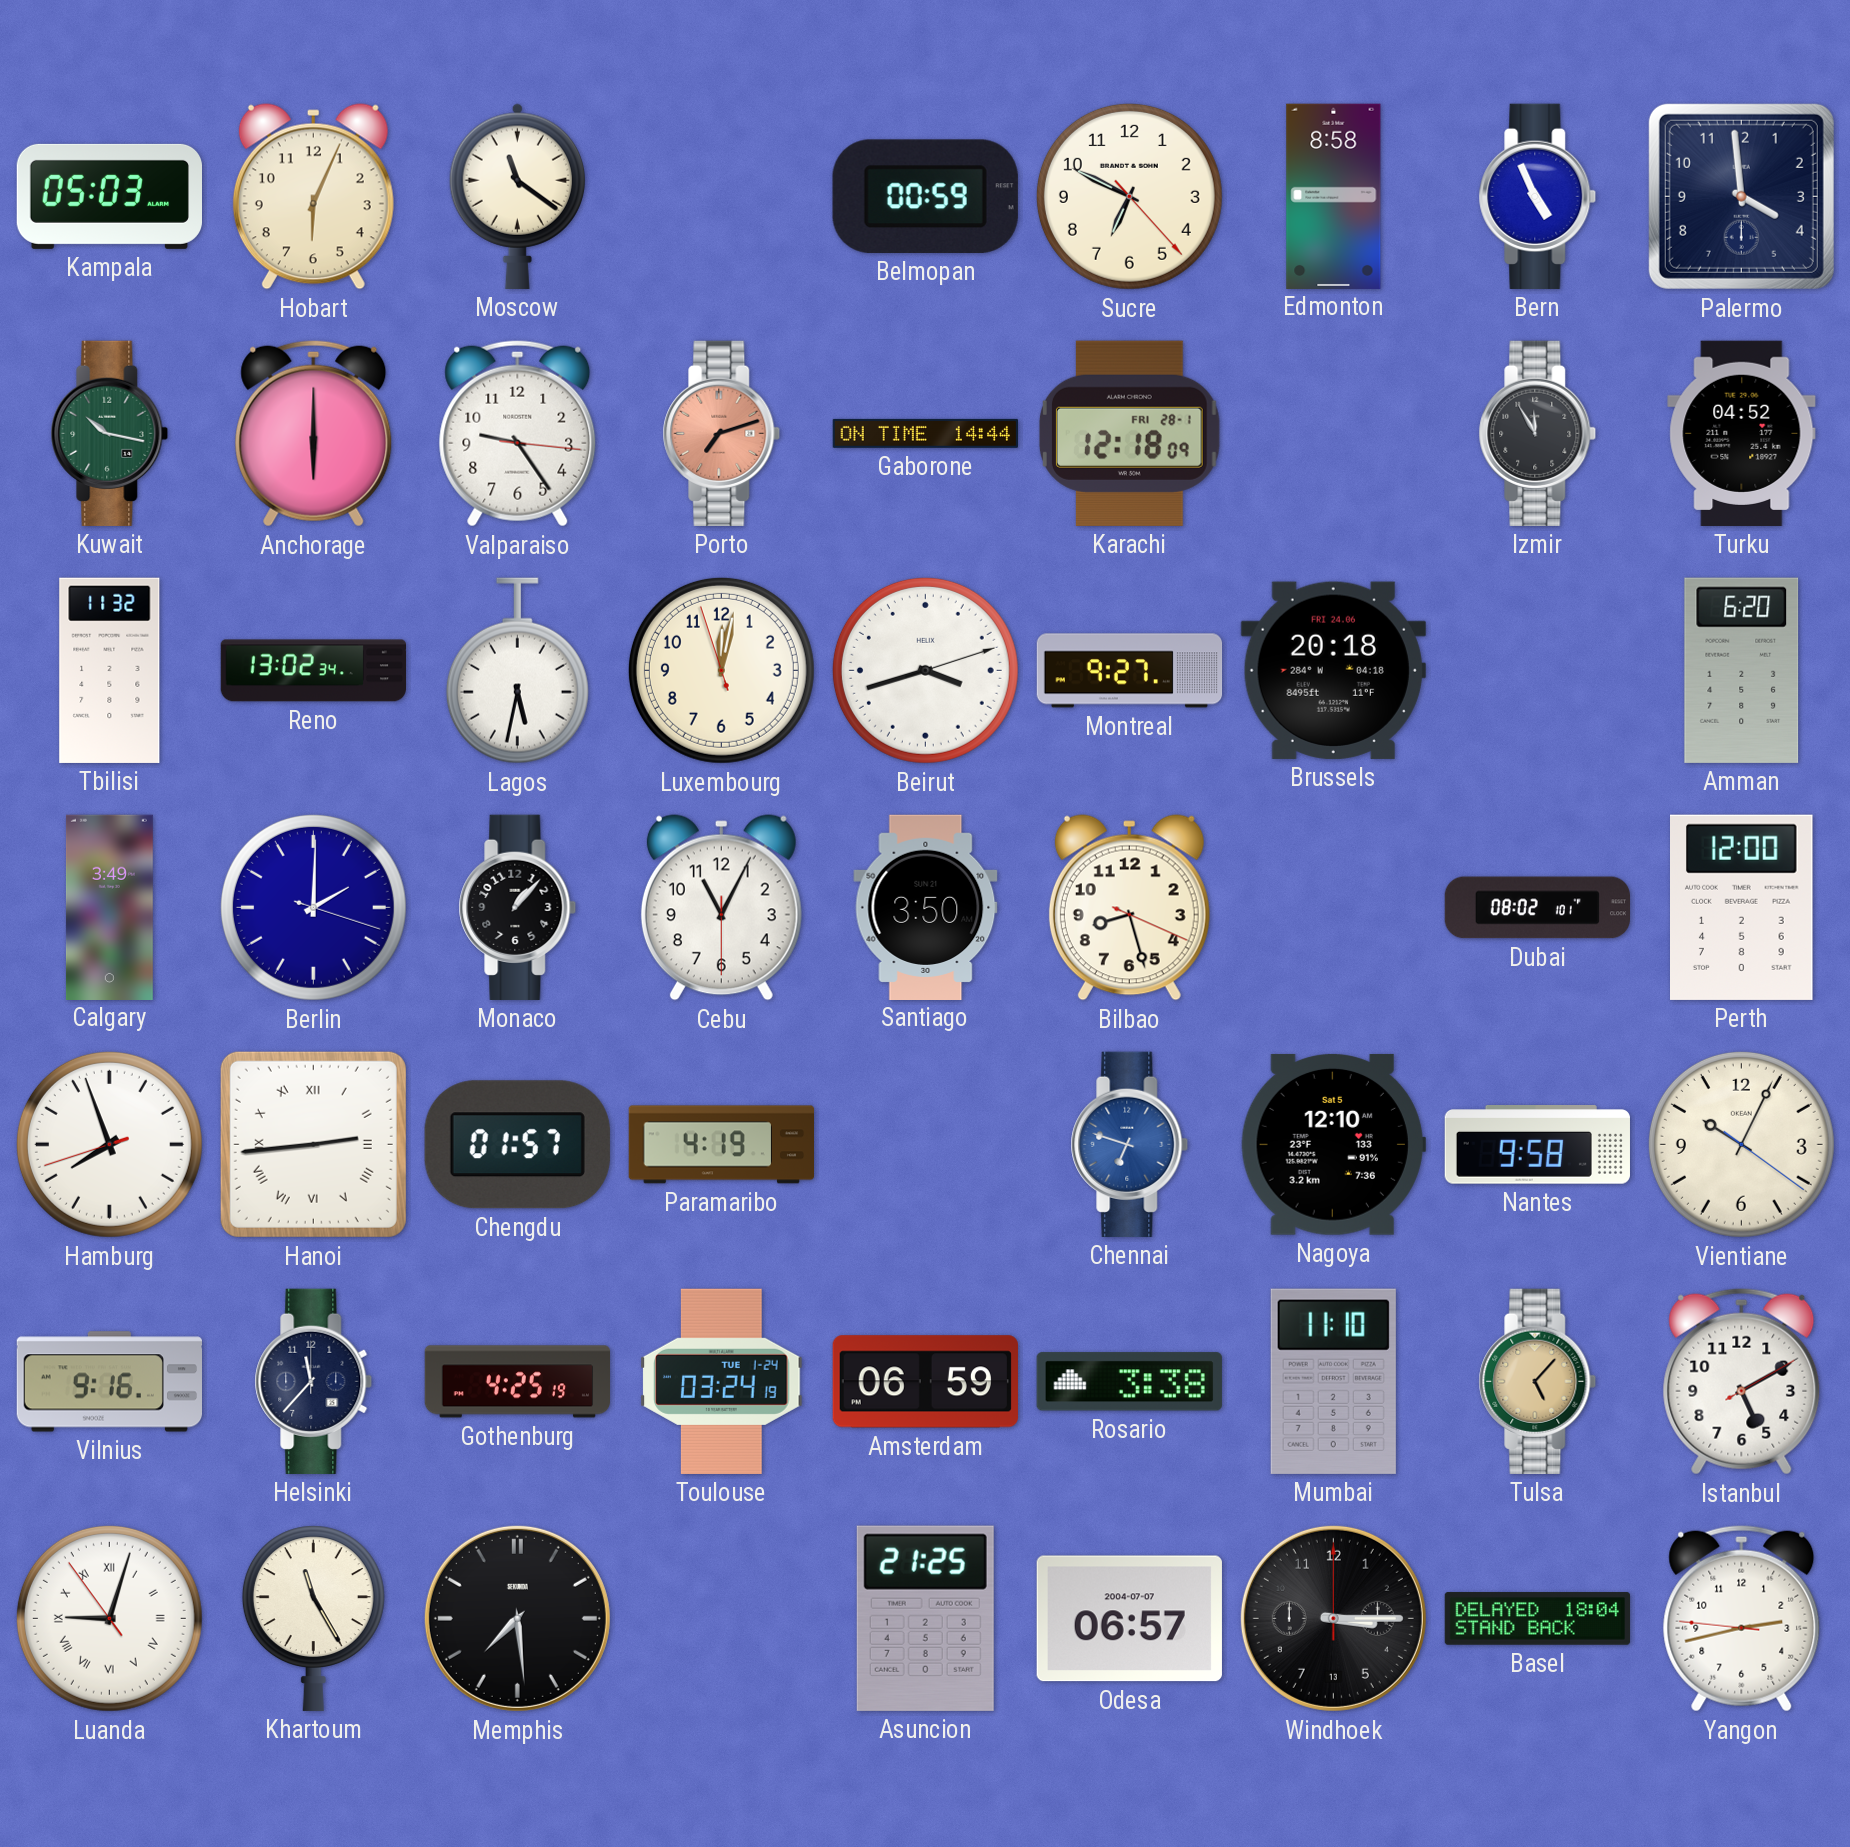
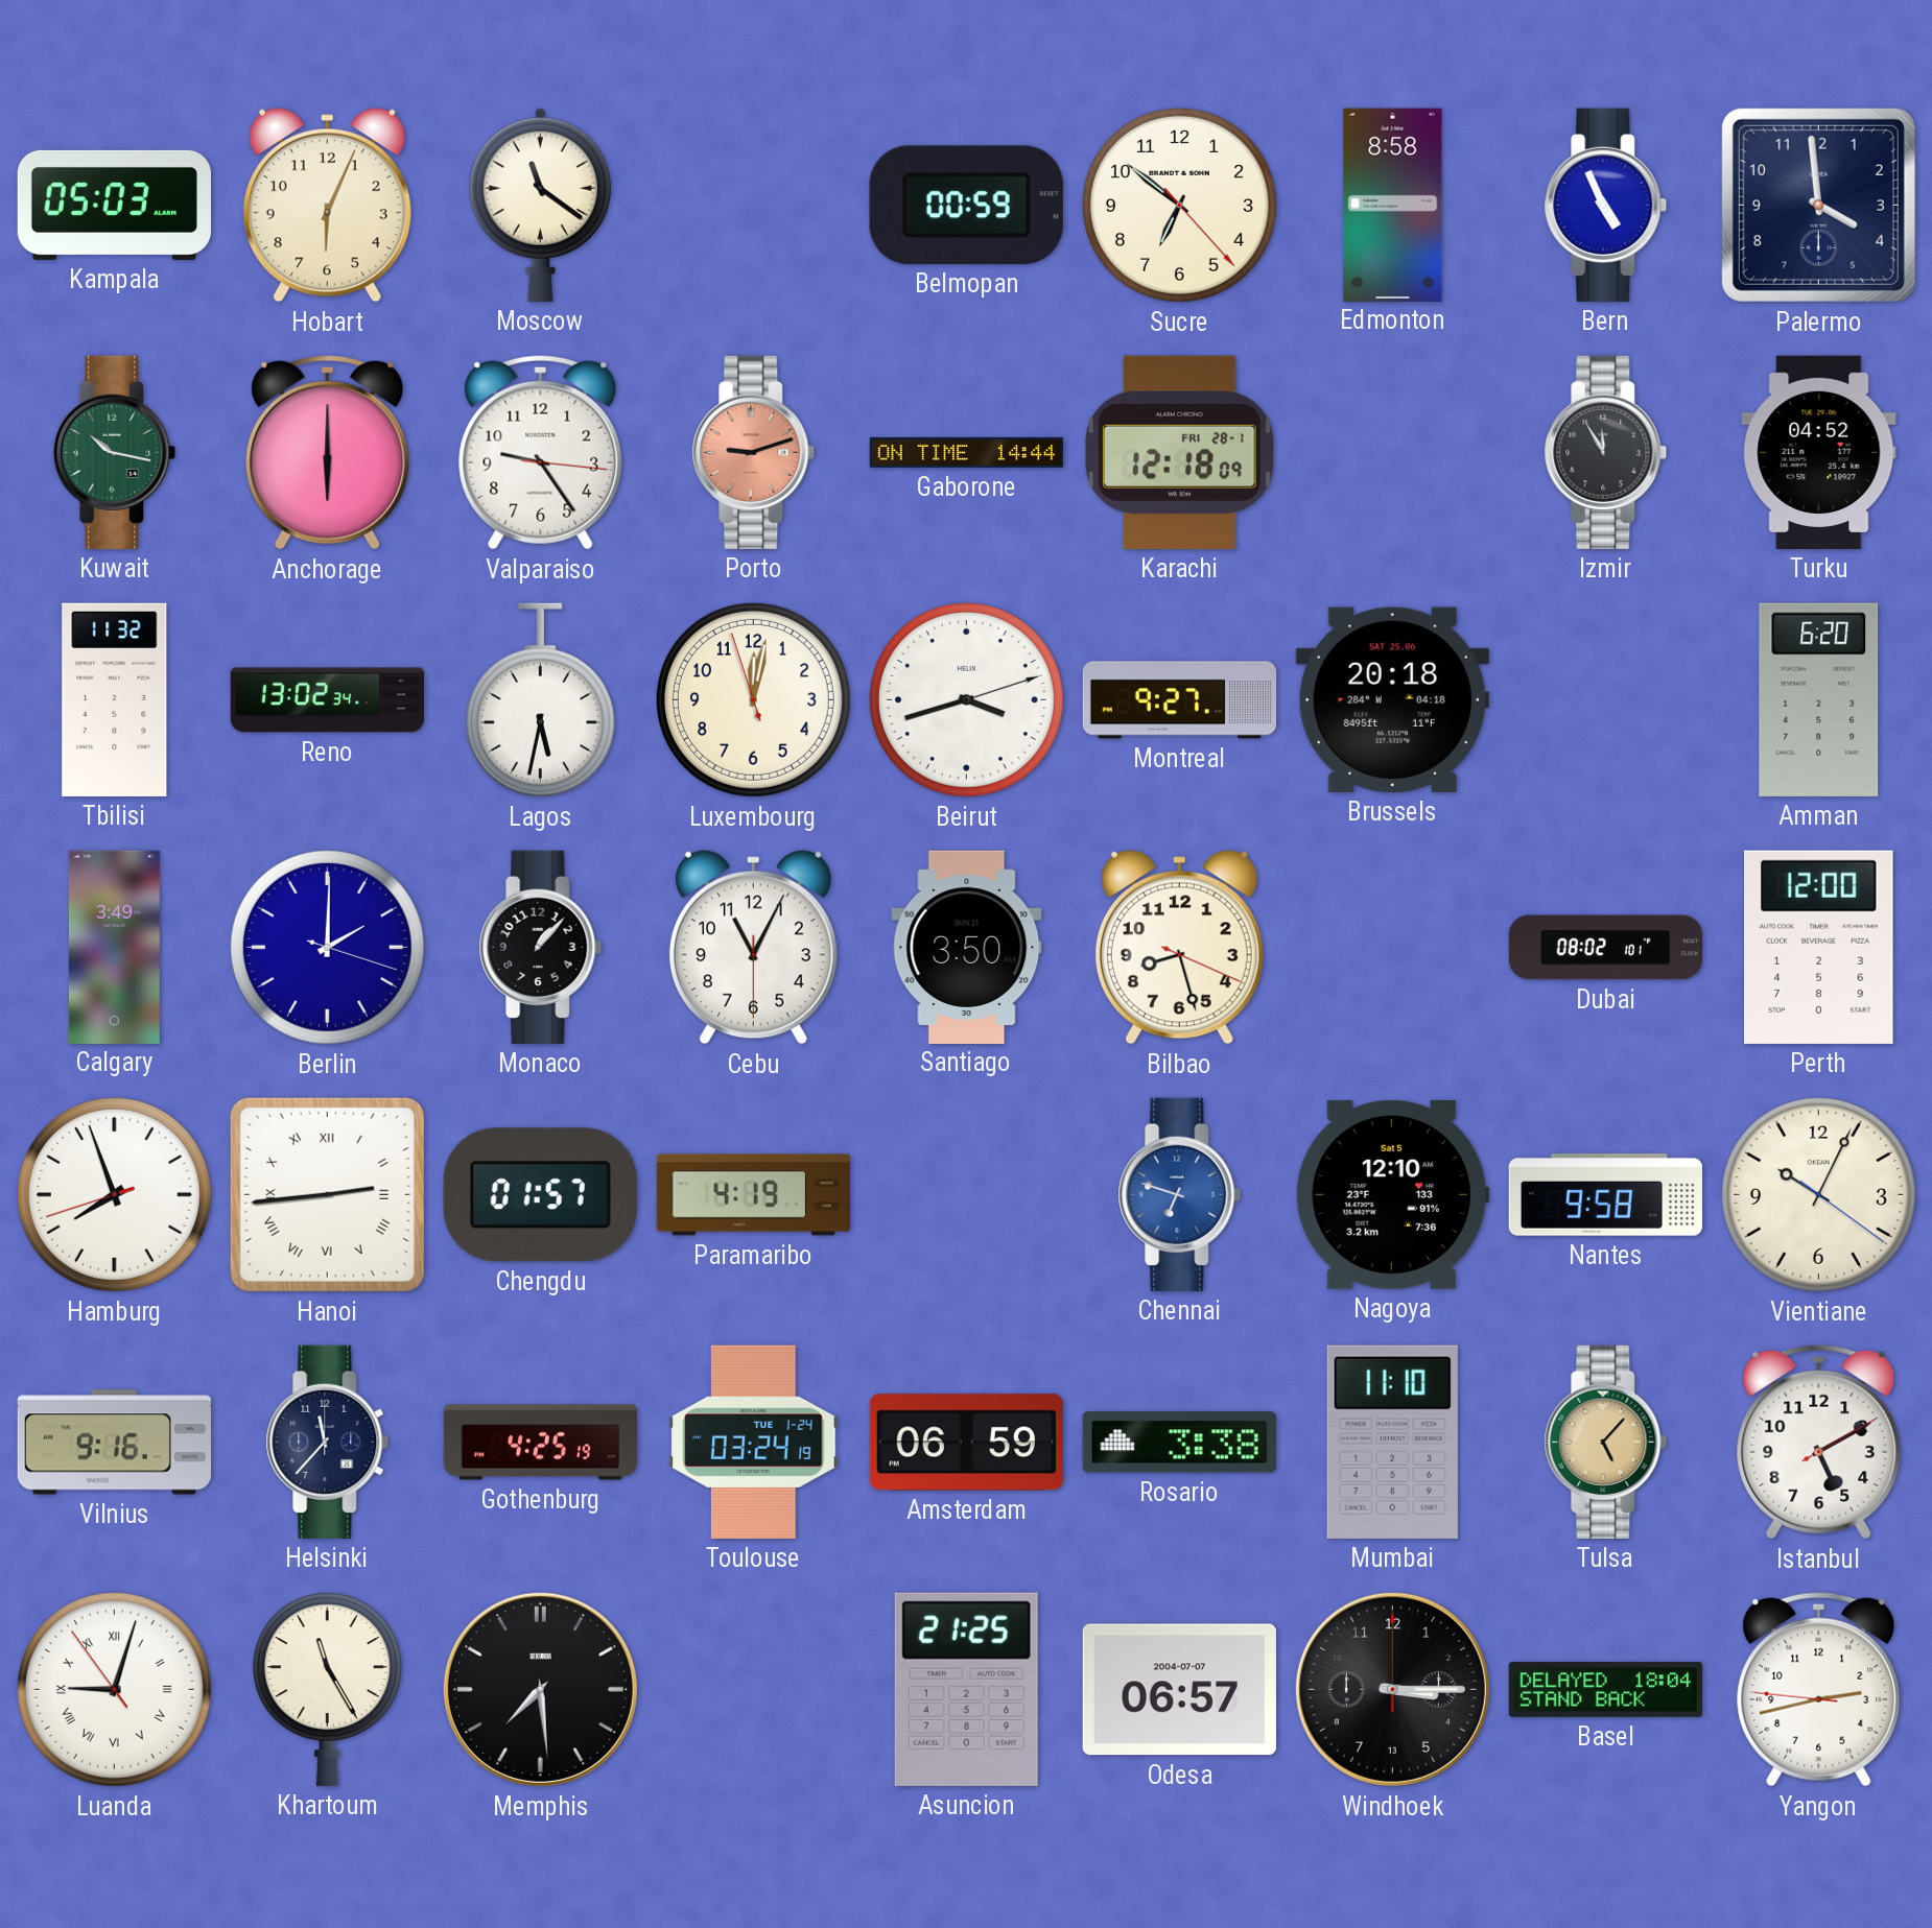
Sucre: 6:49 -> 6:51 (1179, 205)
Porto: 7:12 -> 9:12 (754, 452)
Brussels date: FRI 24.06 -> SAT 25.06 (1392, 699)
